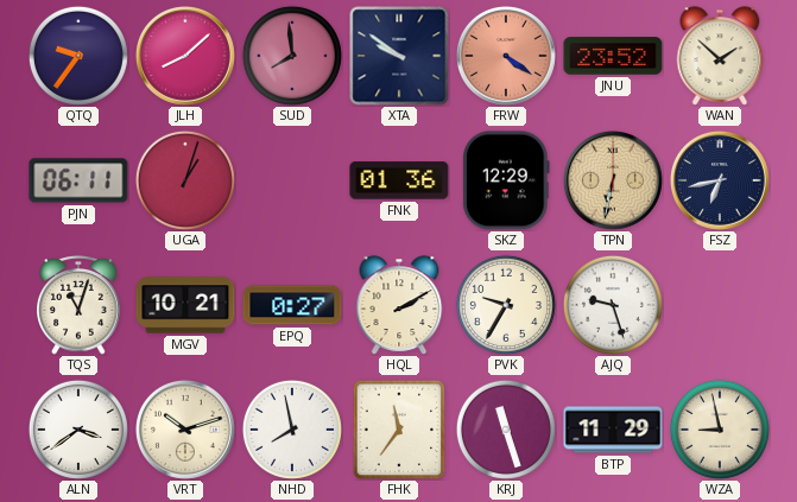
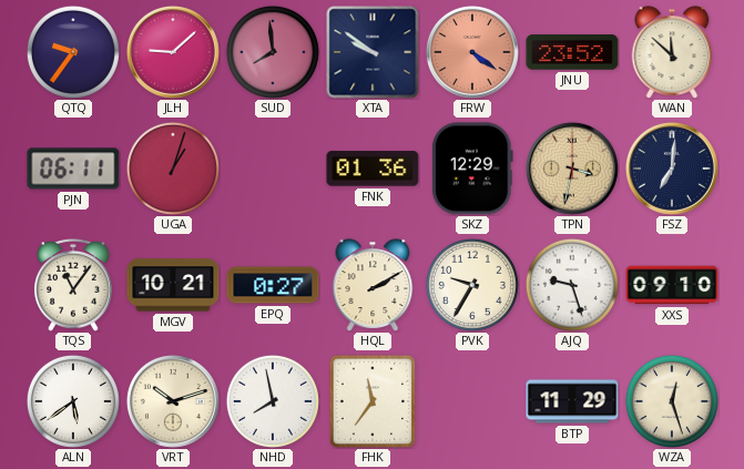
JLH: 8:08 -> 9:08 (173, 52)
WAN: 1:52 -> 11:52 (672, 52)
TPN: 6:32 -> 3:32 (572, 169)
FSZ: 6:43 -> 7:01 (672, 169)
TQS: 11:03 -> 11:06 (73, 286)
XXS: none -> 09:10 (672, 285)
ALN: 3:39 -> 5:39 (73, 401)
KRJ: 11:27 -> none (506, 430)
WZA: 8:58 -> 12:27 (672, 401)
